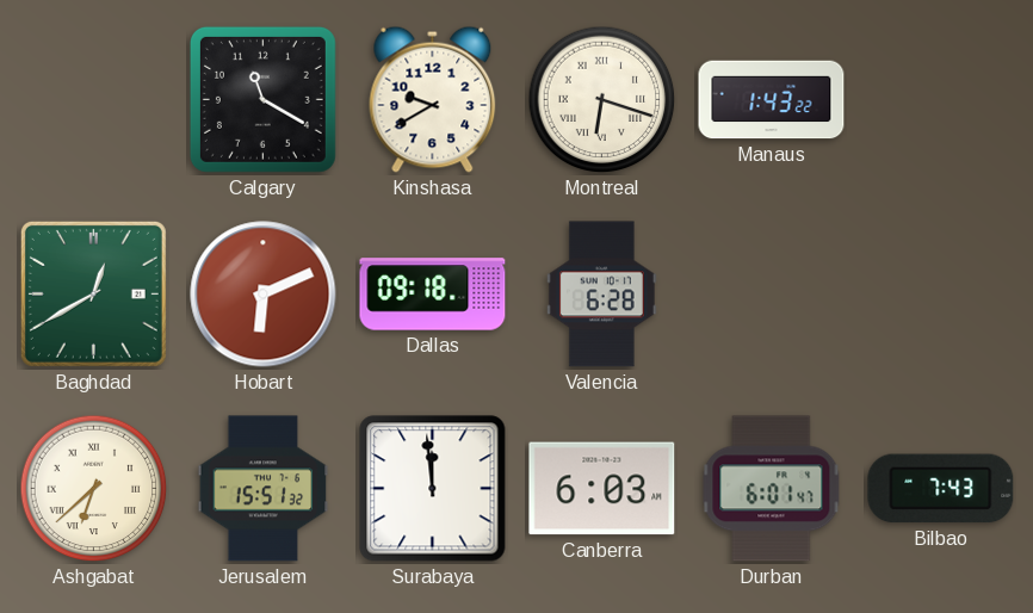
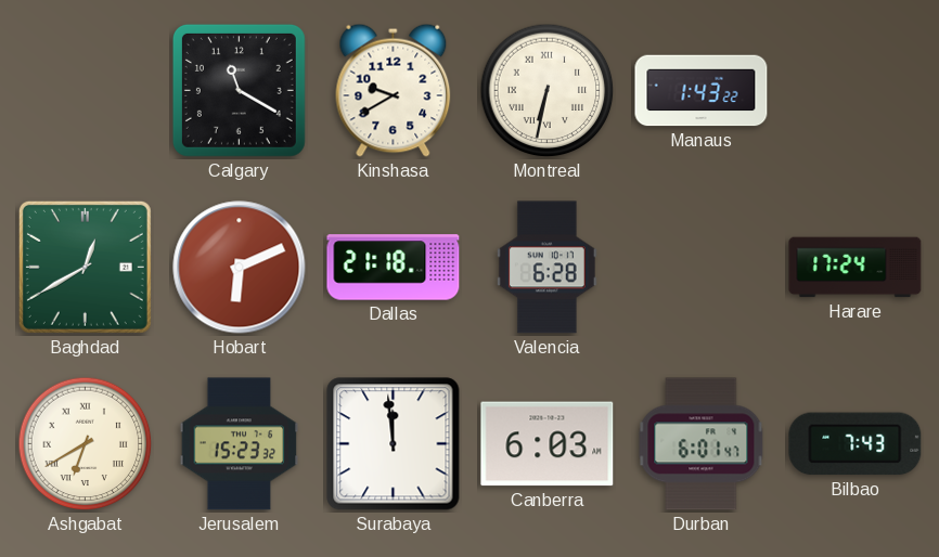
Montreal: 6:18 -> 6:32 (548, 91)
Dallas: 09:18 -> 21:18 (394, 268)
Harare: none -> 17:24 (856, 268)
Ashgabat: 6:38 -> 6:40 (86, 444)
Jerusalem: 15:51 -> 15:23 (240, 444)
